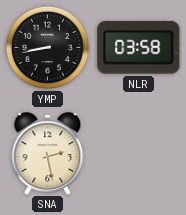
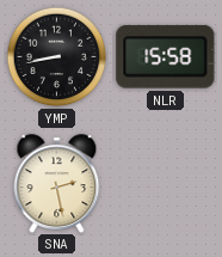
NLR: 03:58 -> 15:58 (166, 57)
